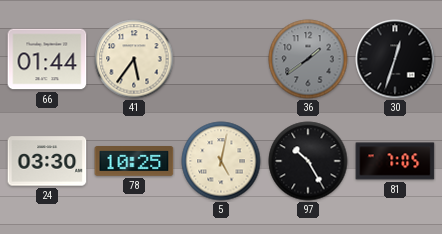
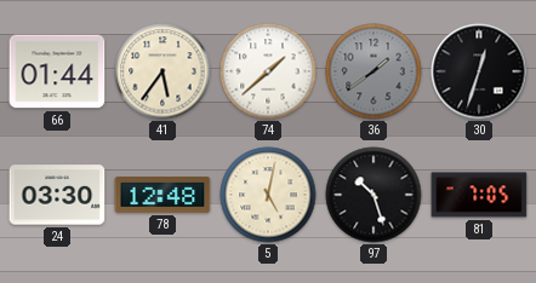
74: none -> 1:38 (268, 71)
78: 10:25 -> 12:48 (162, 195)
97: 10:25 -> 10:27 (374, 195)
